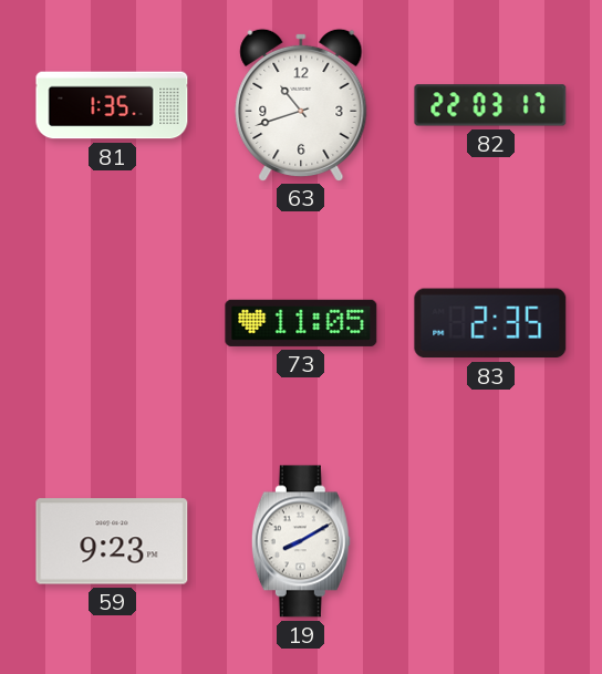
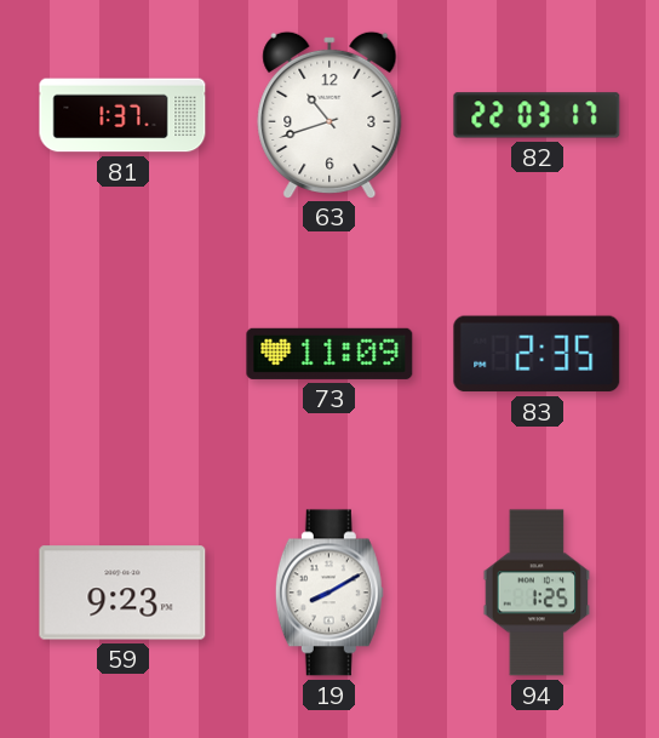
81: 1:35 -> 1:37 (122, 115)
73: 11:05 -> 11:09 (329, 354)
94: none -> 1:25 (537, 593)
